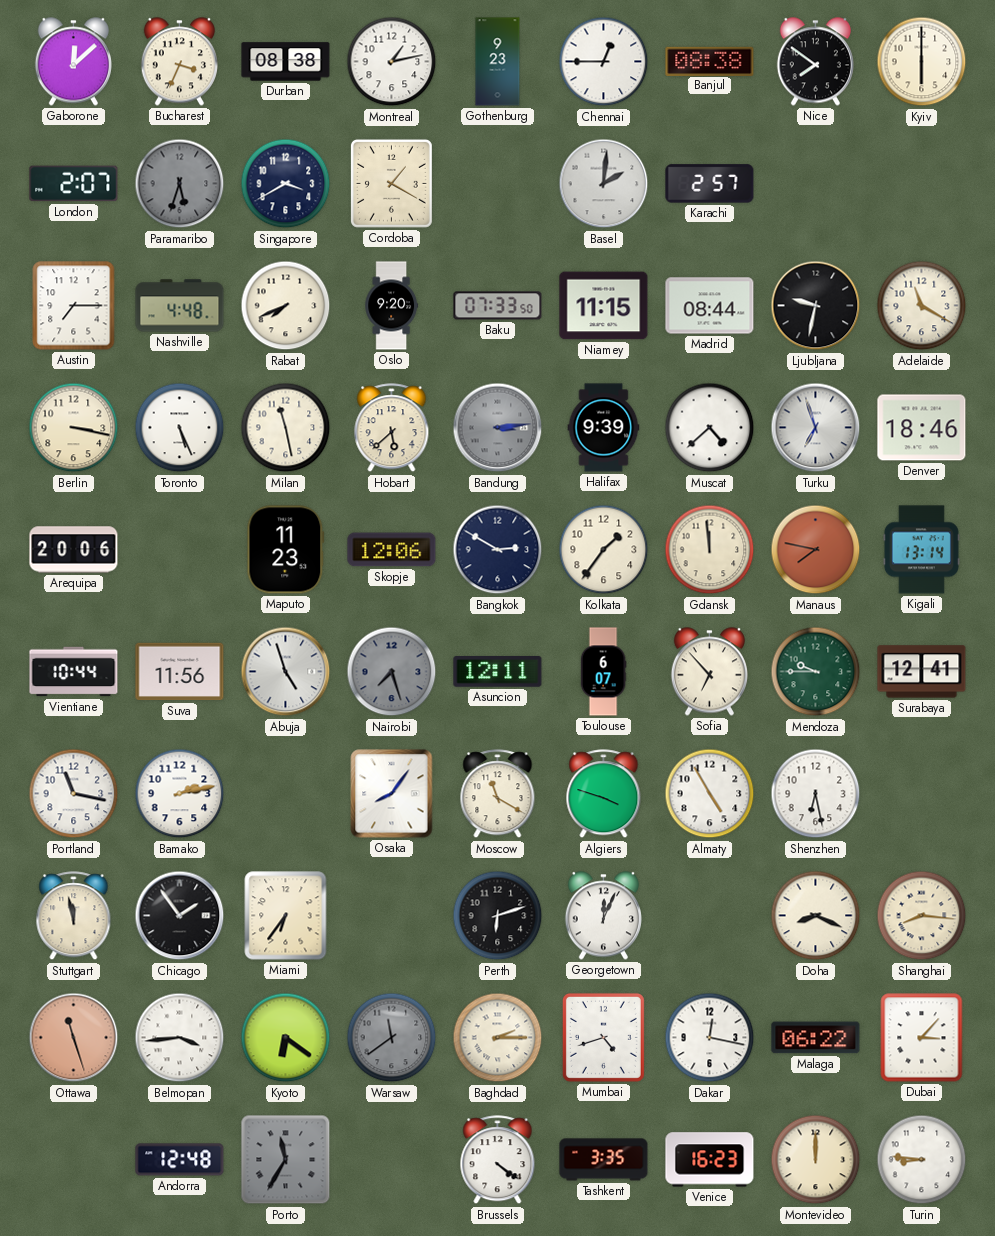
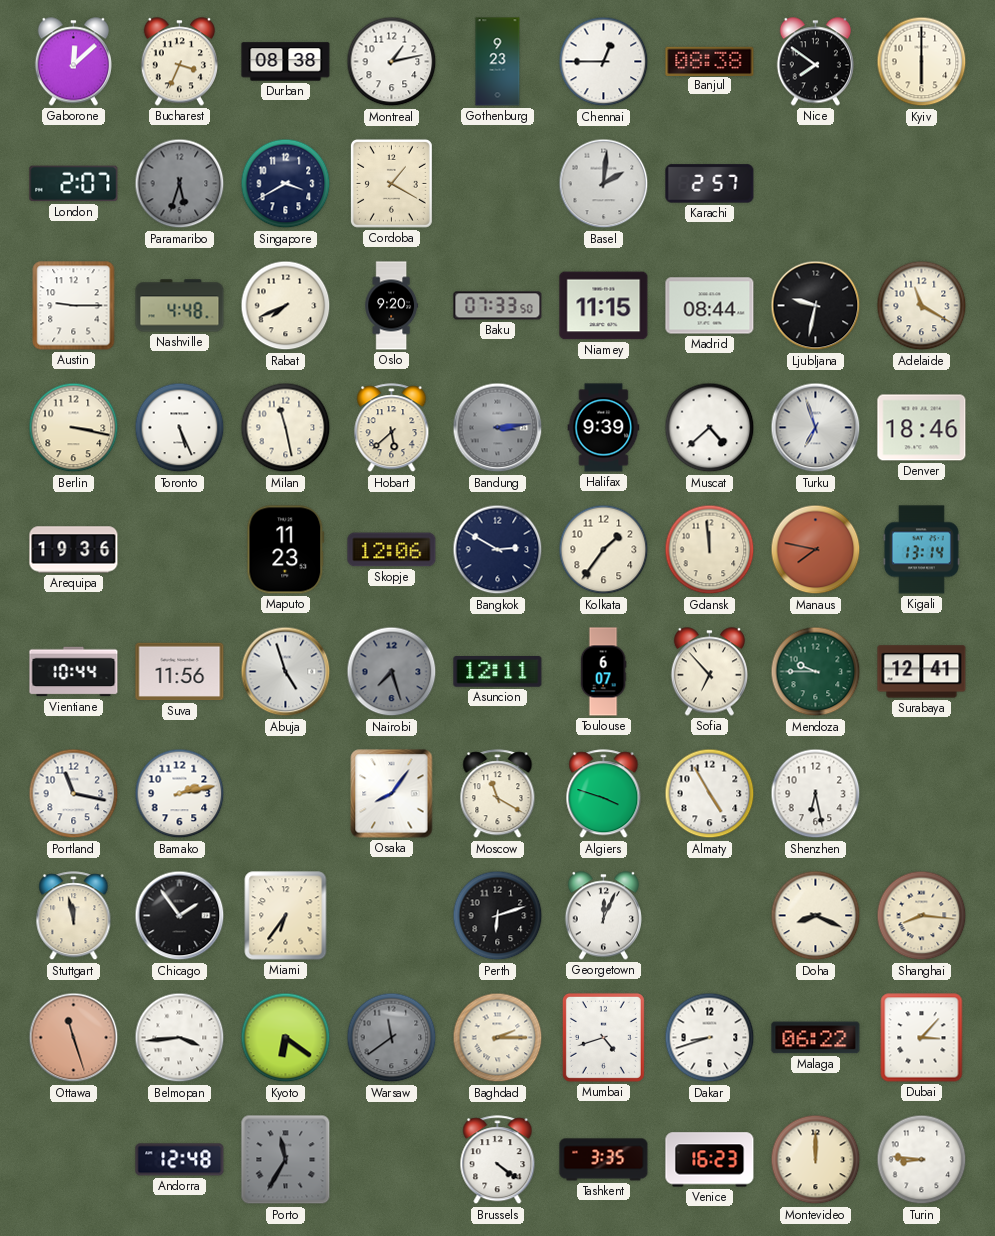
Austin: 7:15 -> 9:15 (74, 306)
Arequipa: 20:06 -> 19:36 (74, 550)
Dakar: 12:17 -> 8:42 (710, 1038)
